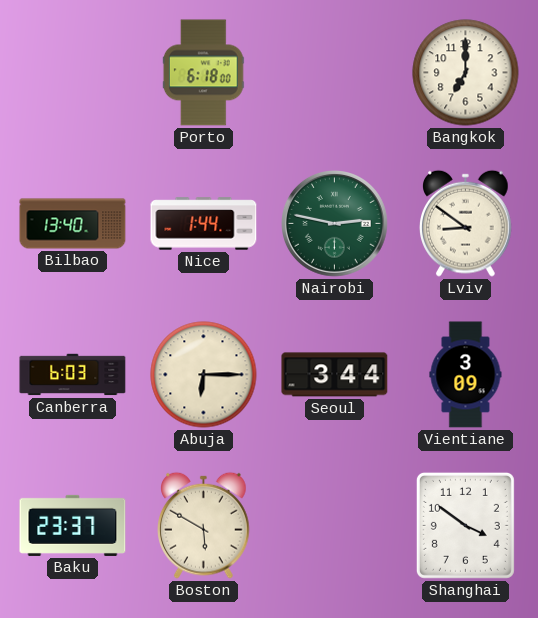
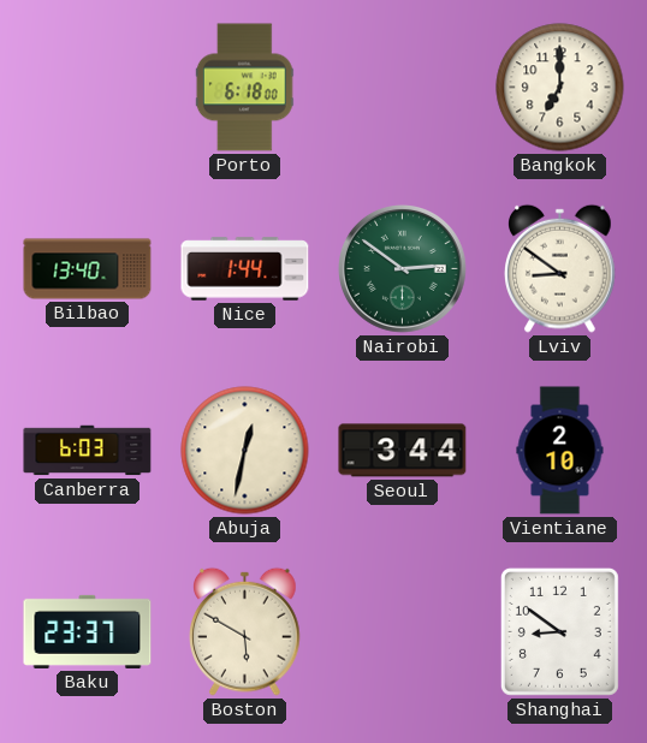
Nairobi: 2:47 -> 2:51 (403, 269)
Abuja: 6:15 -> 12:32 (245, 451)
Vientiane: 3:09 -> 2:10 (560, 451)
Shanghai: 3:51 -> 8:51 (559, 631)
